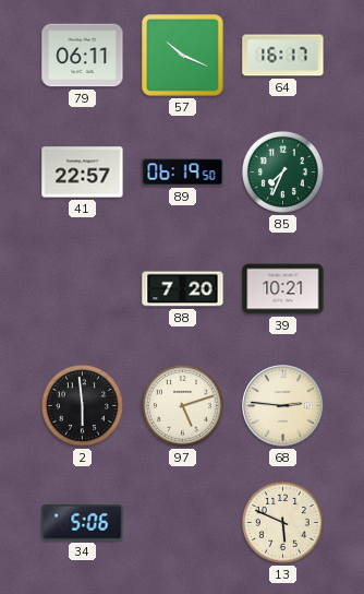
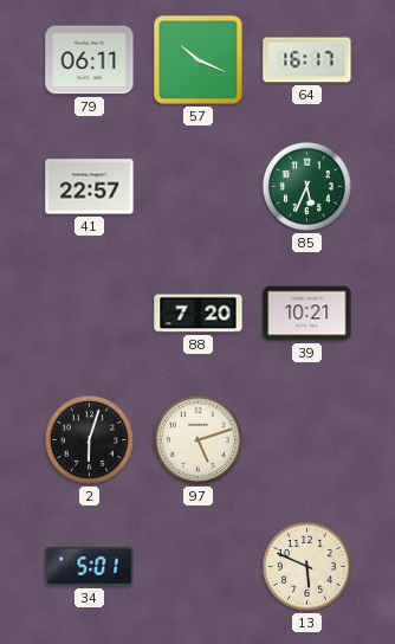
89: 06:19 -> none (183, 173)
85: 7:34 -> 5:34 (306, 186)
2: 5:59 -> 6:03 (89, 439)
68: 2:46 -> none (283, 406)
34: 5:06 -> 5:01 (90, 567)
